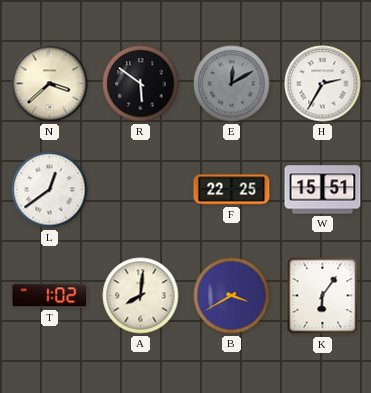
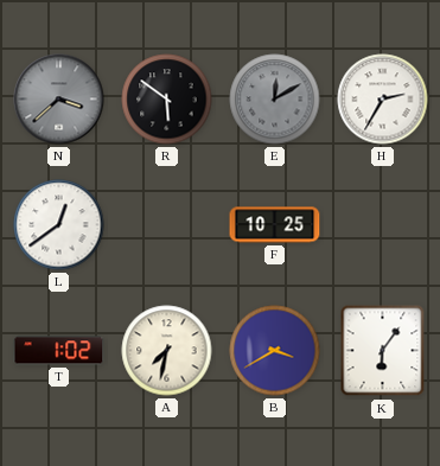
N dial: cream -> grey (59, 100)
F: 22:25 -> 10:25 (275, 225)
W: 15:51 -> none (323, 190)
A: 8:01 -> 7:32 (167, 351)
